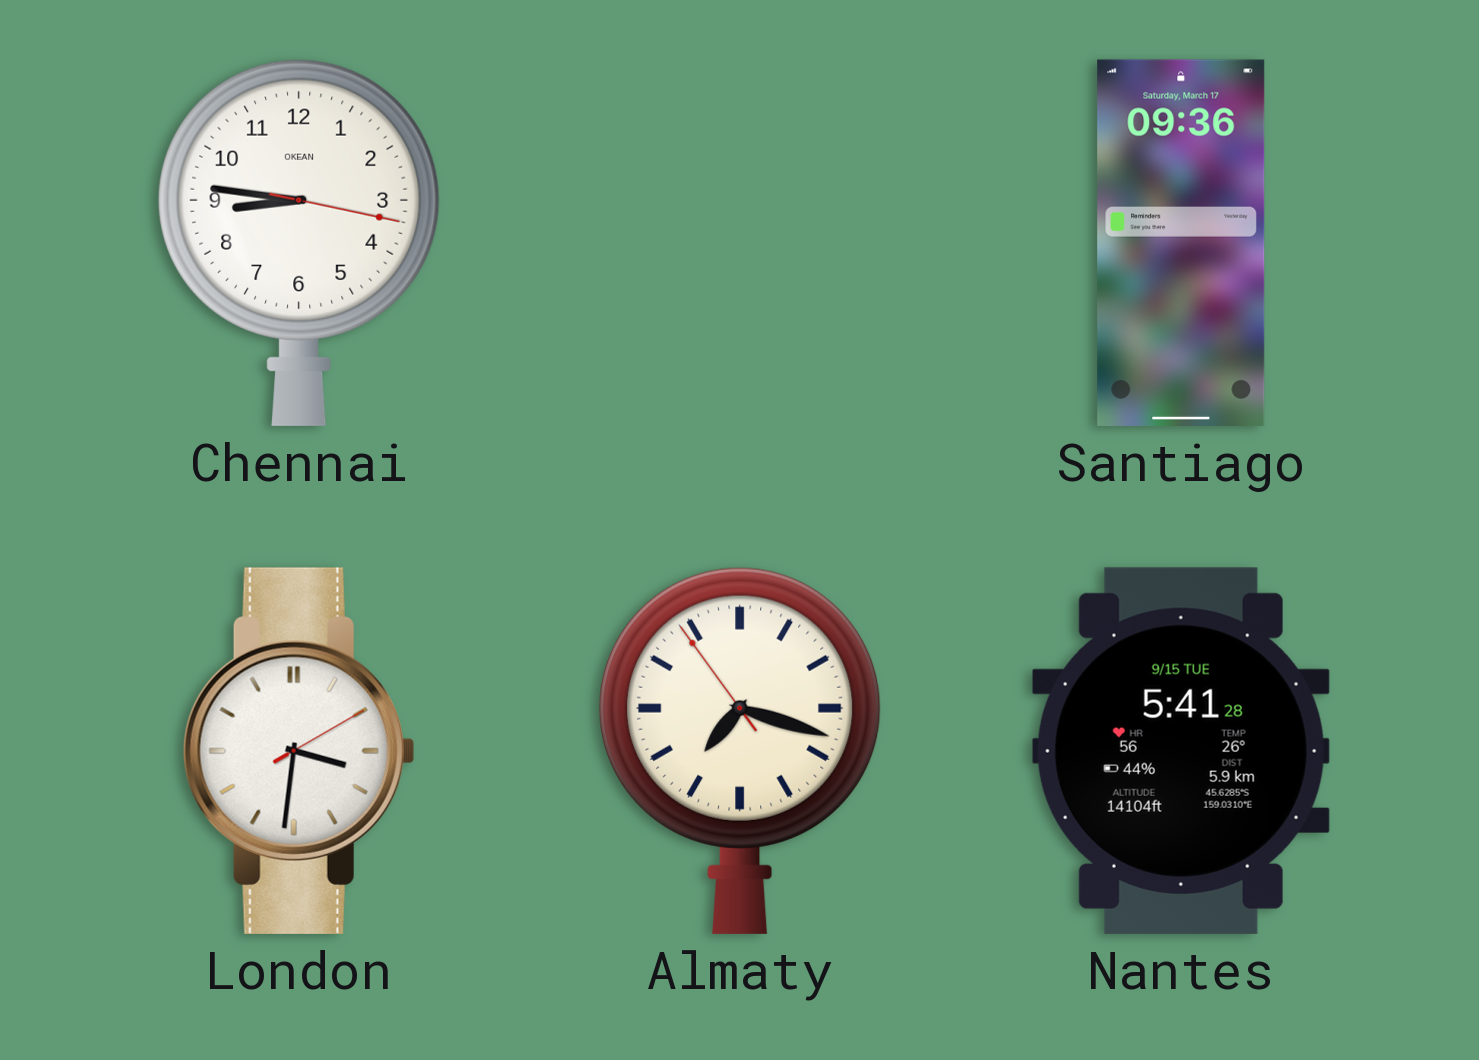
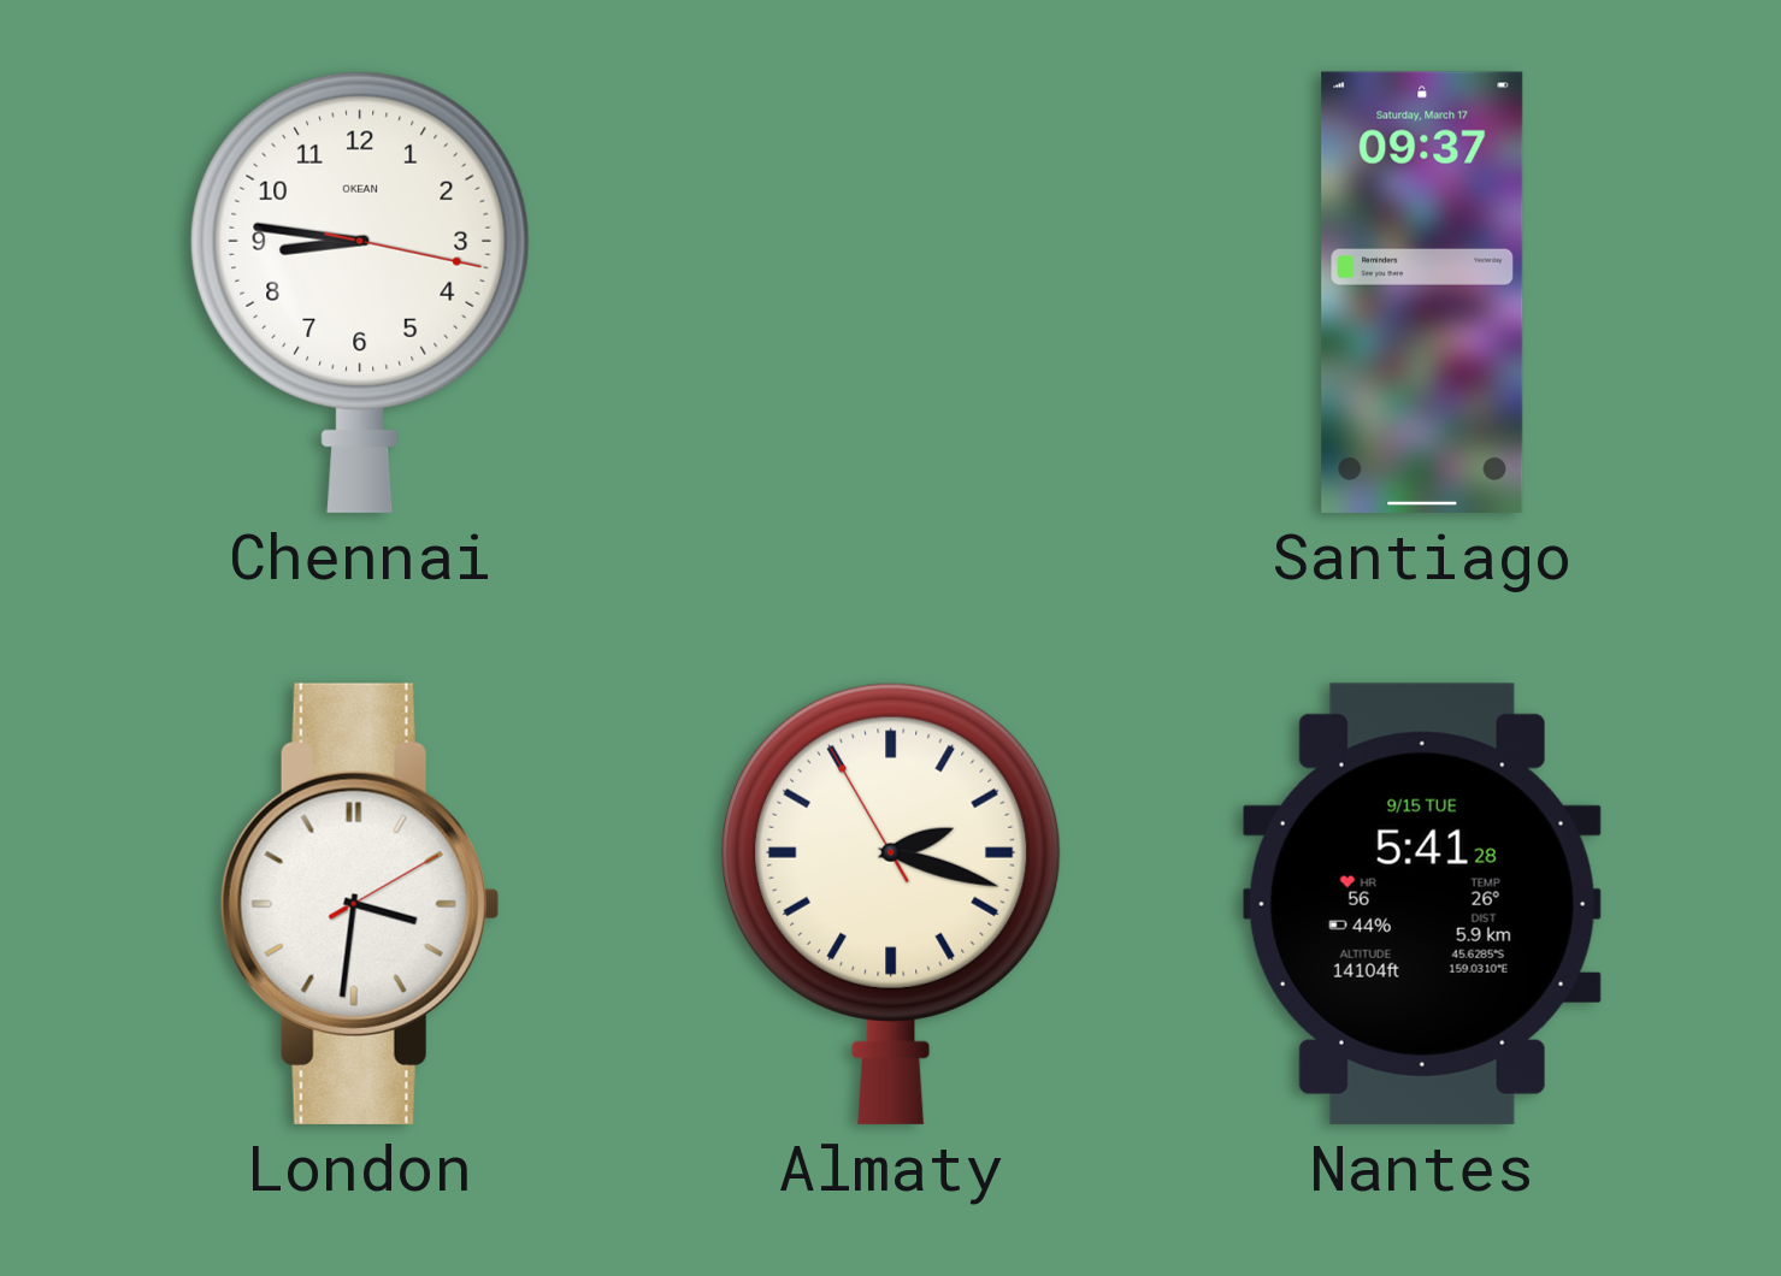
Santiago: 09:36 -> 09:37 (1422, 293)
Almaty: 7:17 -> 2:17 (891, 903)
